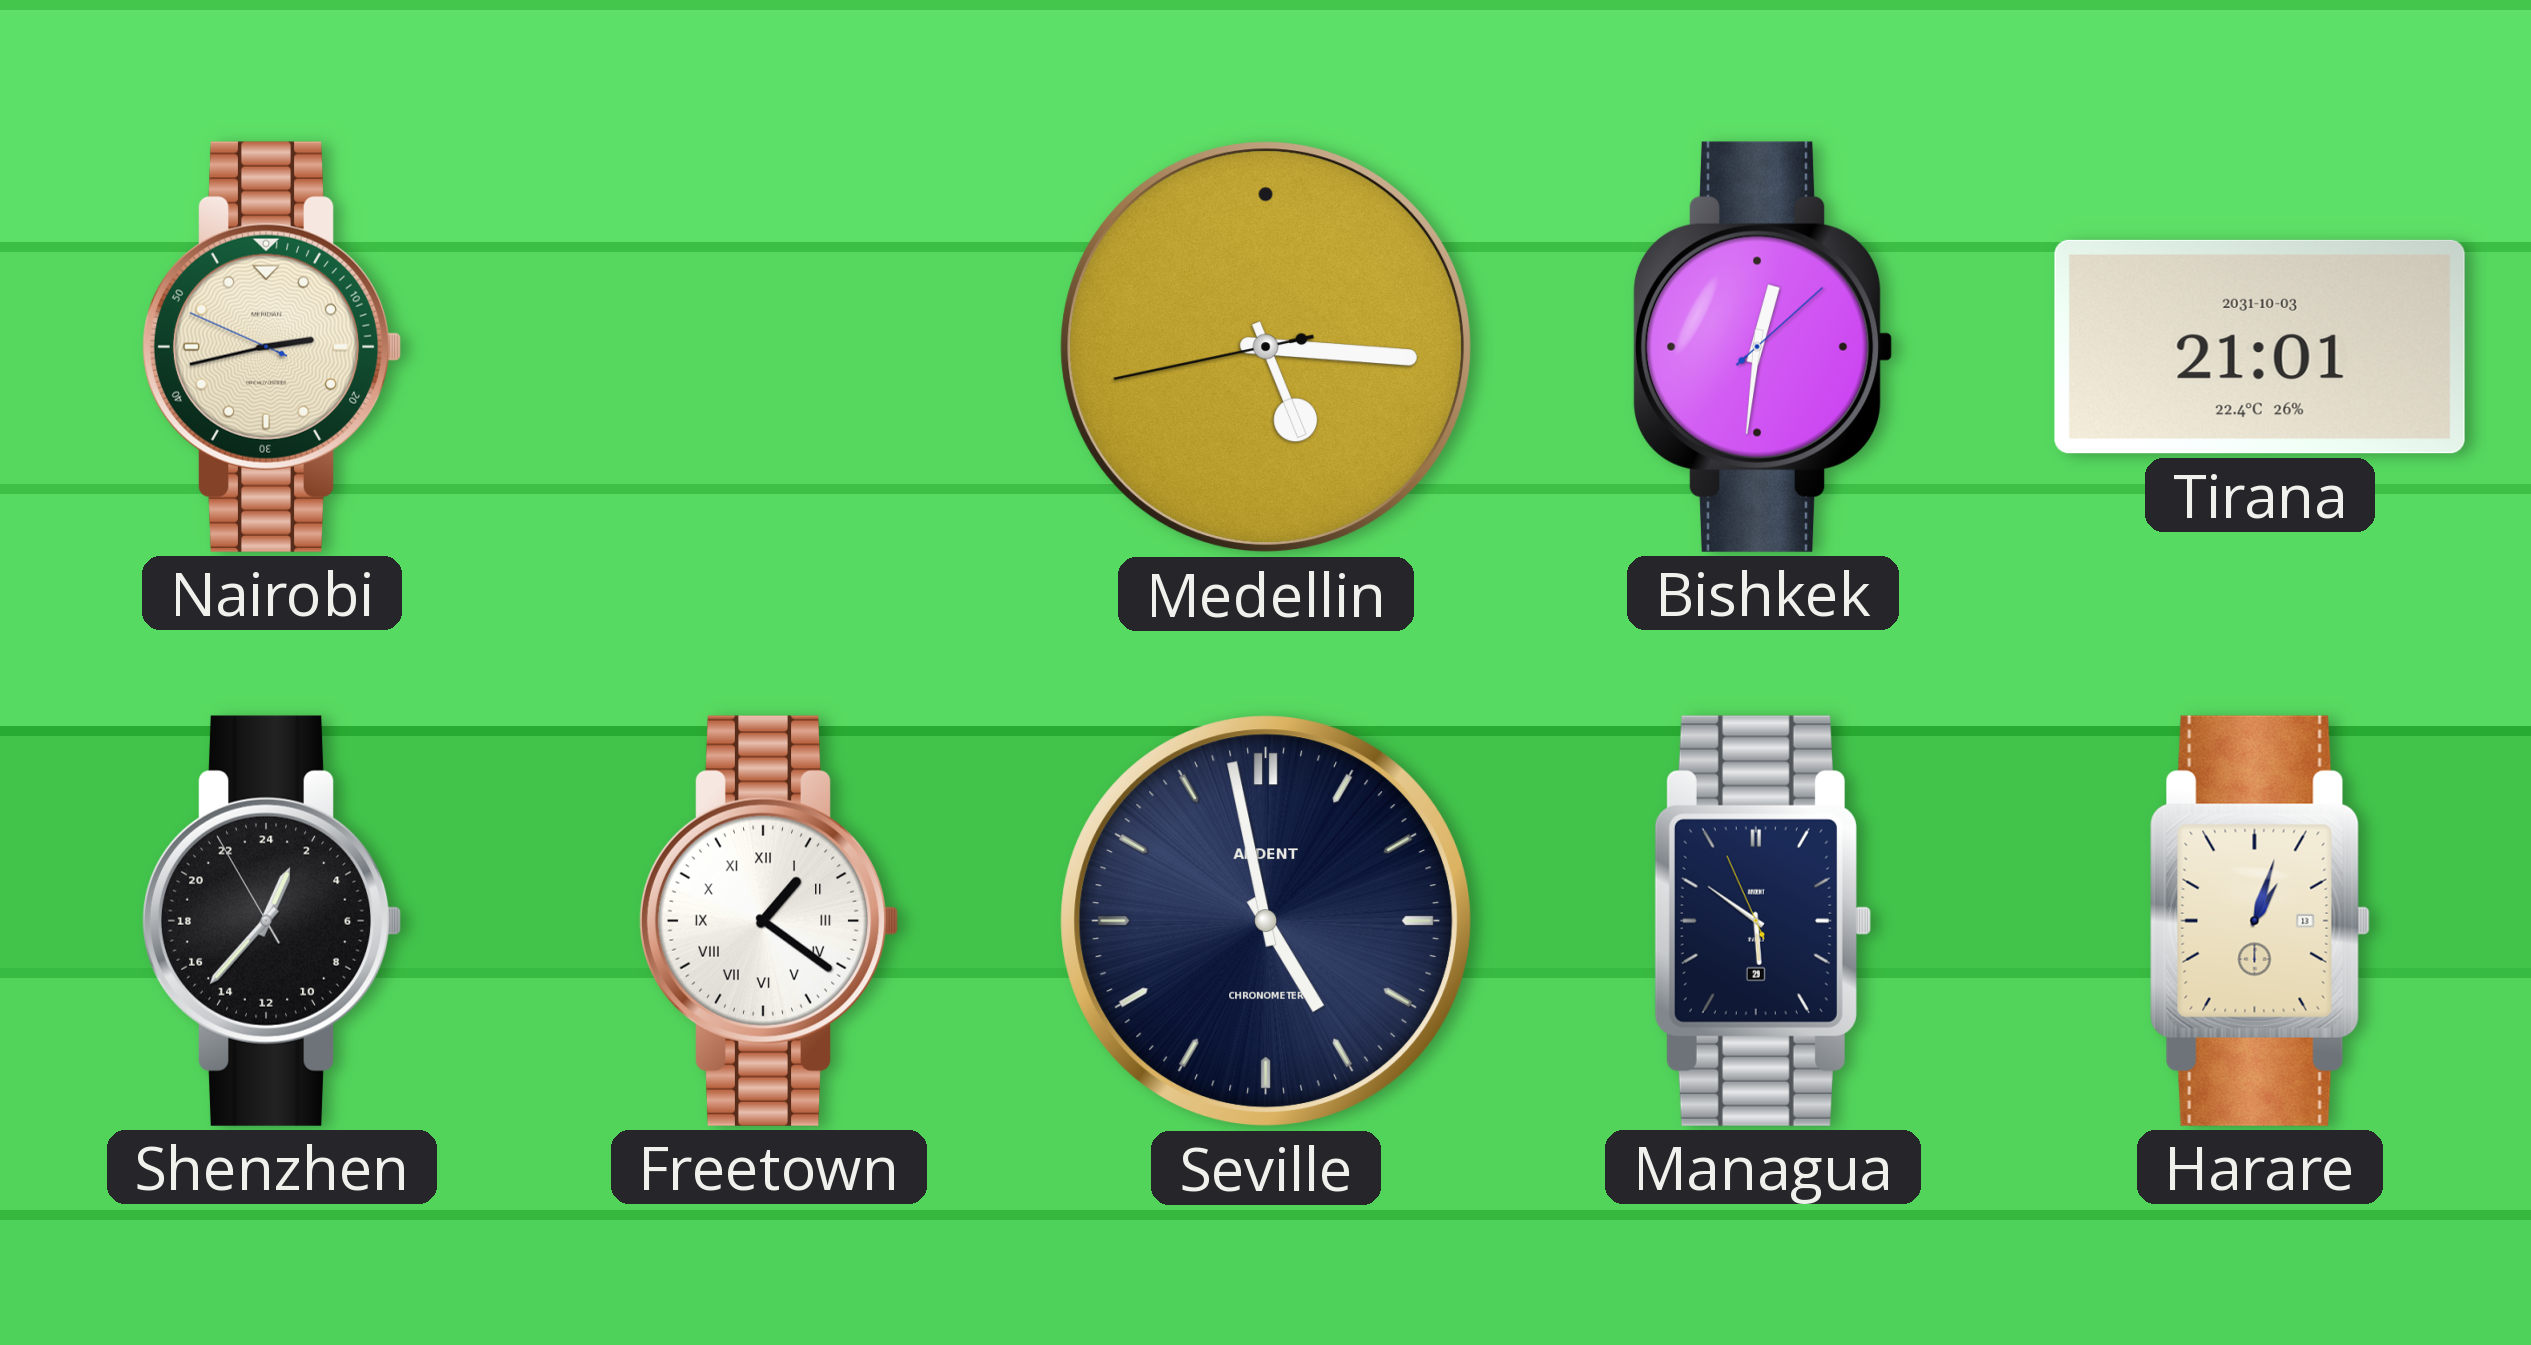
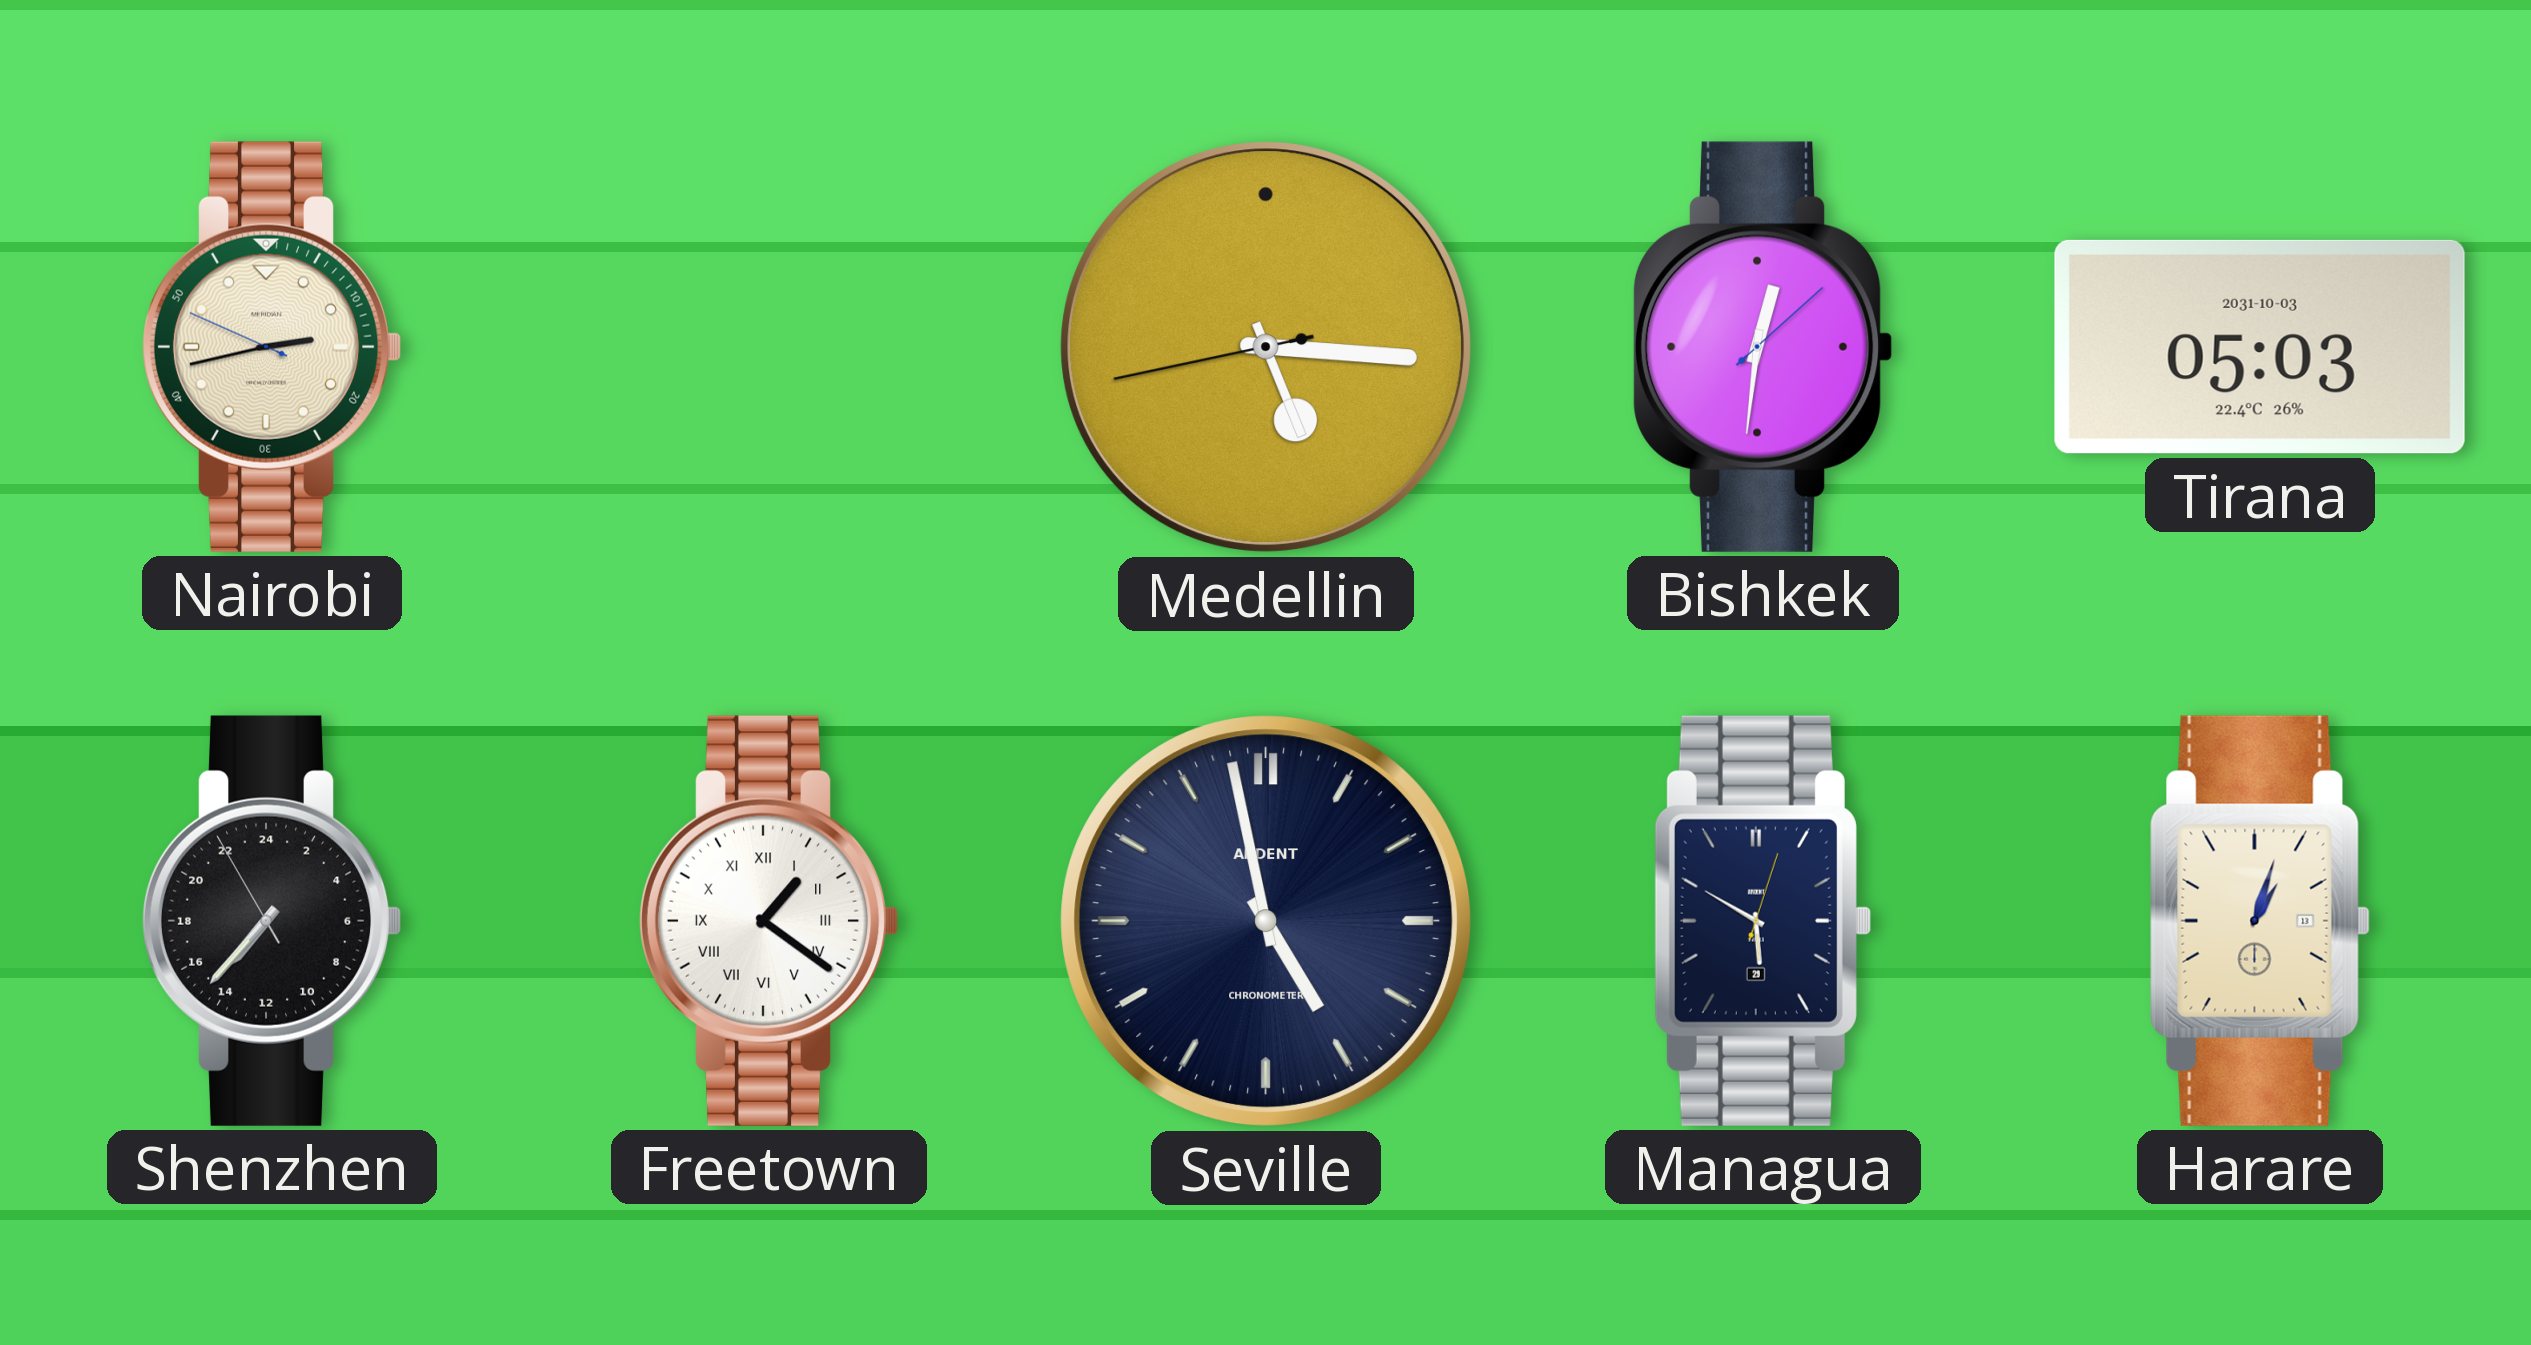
Tirana: 21:01 -> 05:03 (2260, 347)
Shenzhen: 1:36 -> 14:36 (272, 921)
Managua: 5:50:56 -> 5:50:03 (1763, 921)
